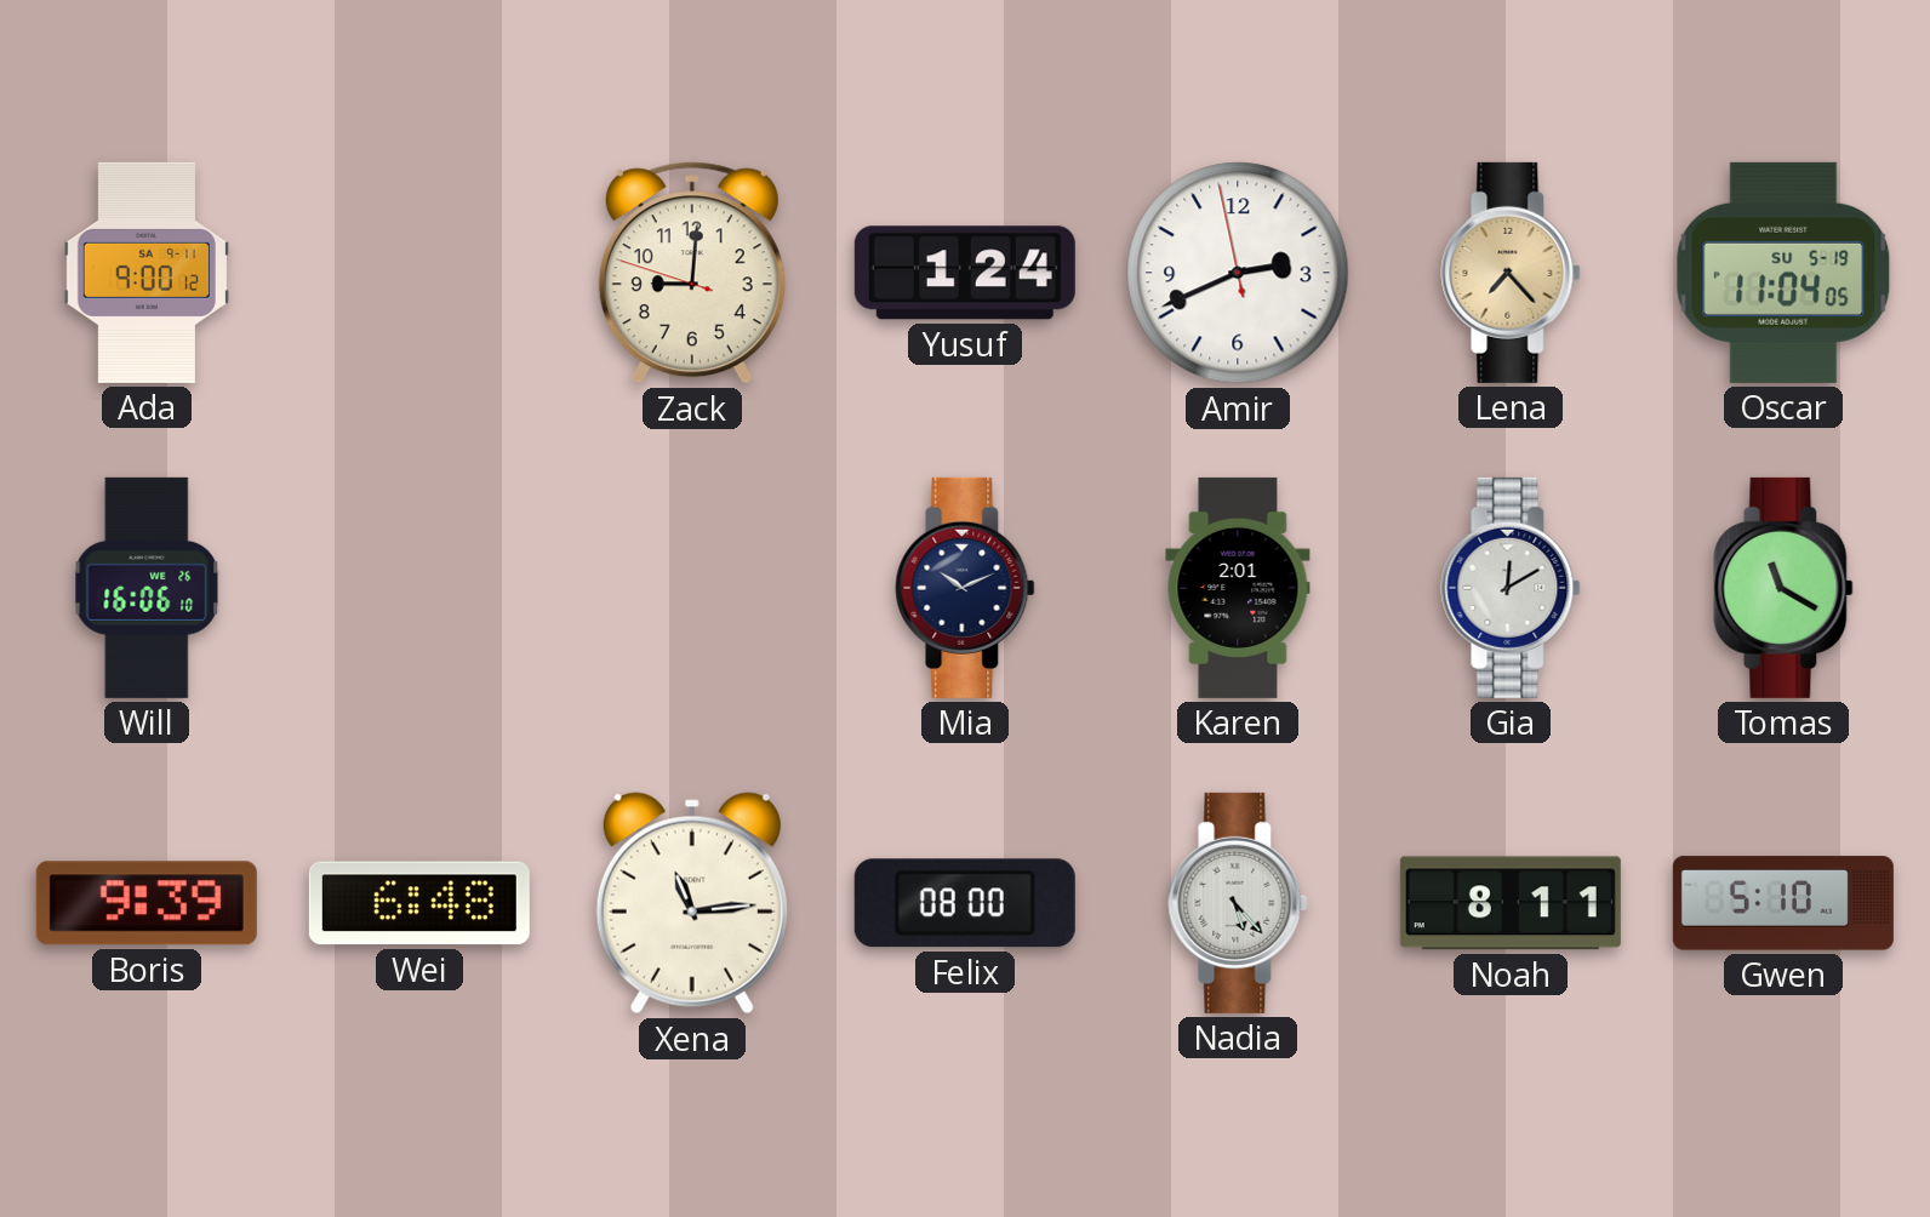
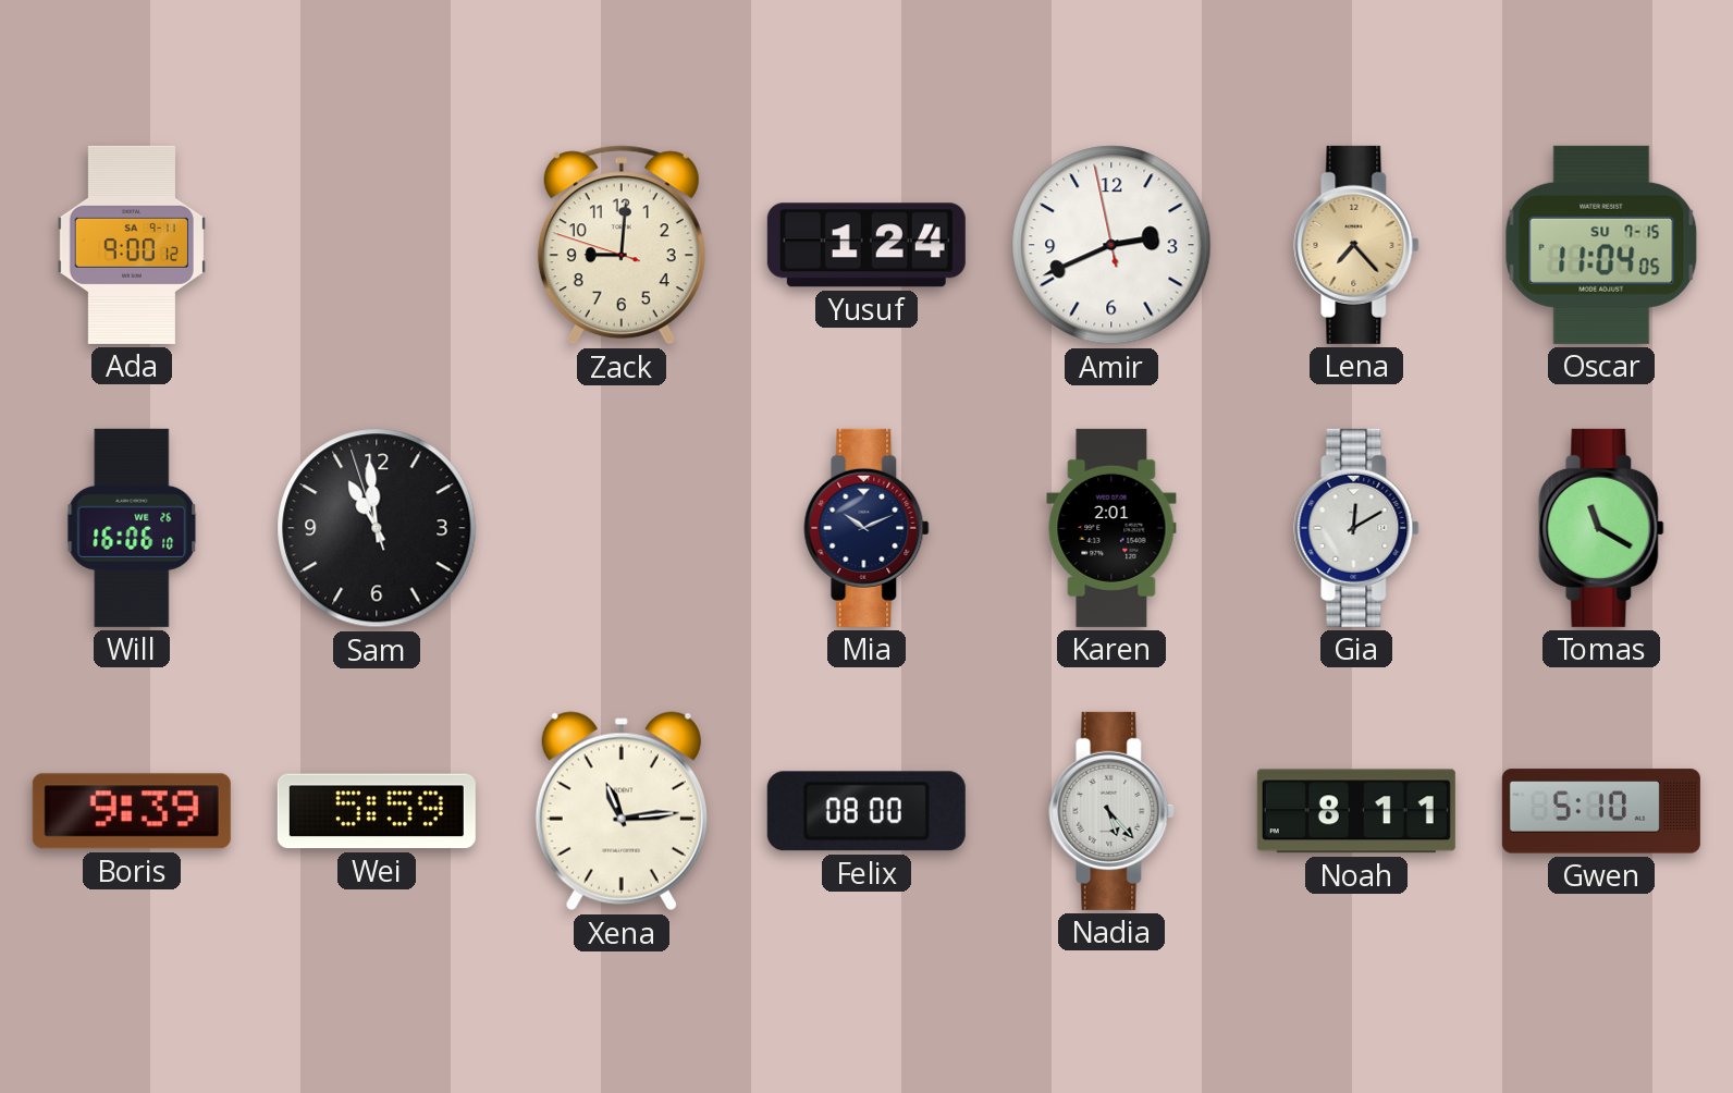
Oscar date: SU 5-19 -> SU 7-15 (1601, 245)
Sam: none -> 10:58 (377, 528)
Wei: 6:48 -> 5:59 (377, 811)
